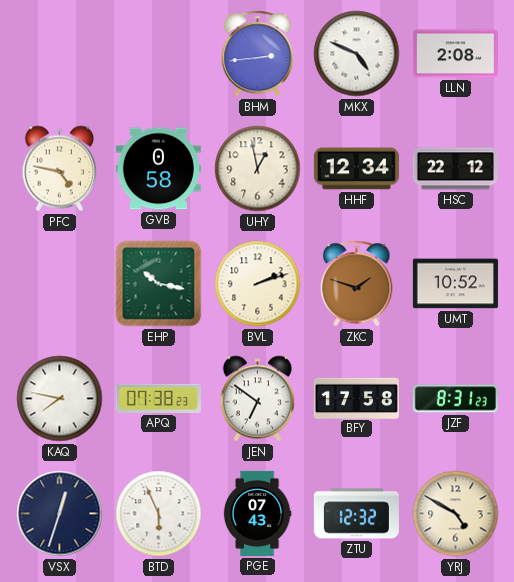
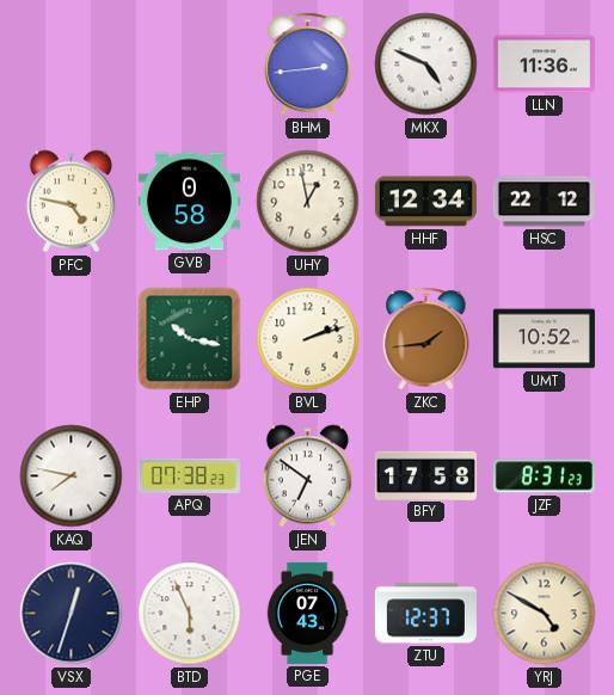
LLN: 2:08 -> 11:36 (544, 64)
ZKC: 1:48 -> 1:44 (426, 339)
ZTU: 12:32 -> 12:37 (425, 614)
